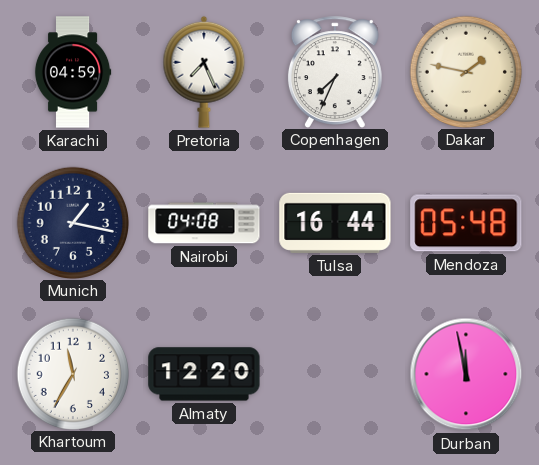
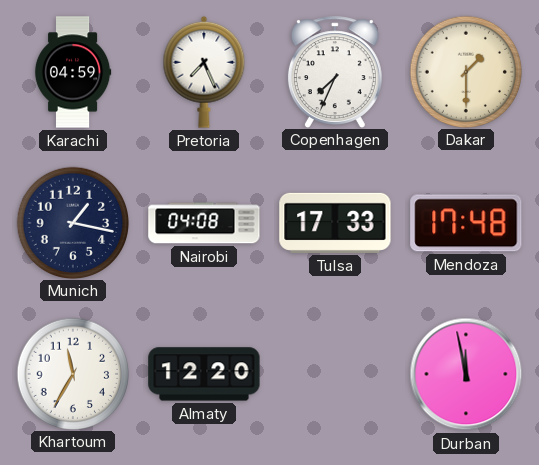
Dakar: 1:47 -> 1:30 (465, 71)
Tulsa: 16:44 -> 17:33 (335, 223)
Mendoza: 05:48 -> 17:48 (466, 223)
